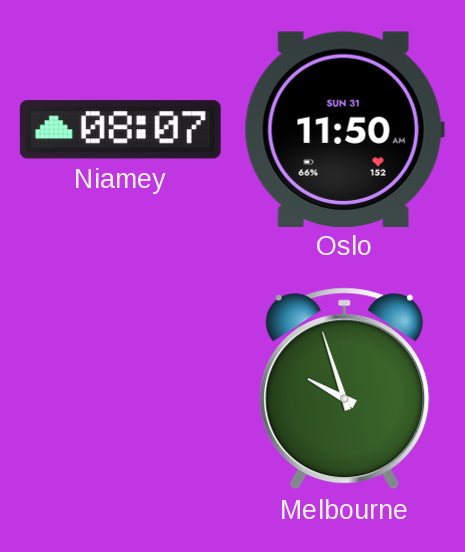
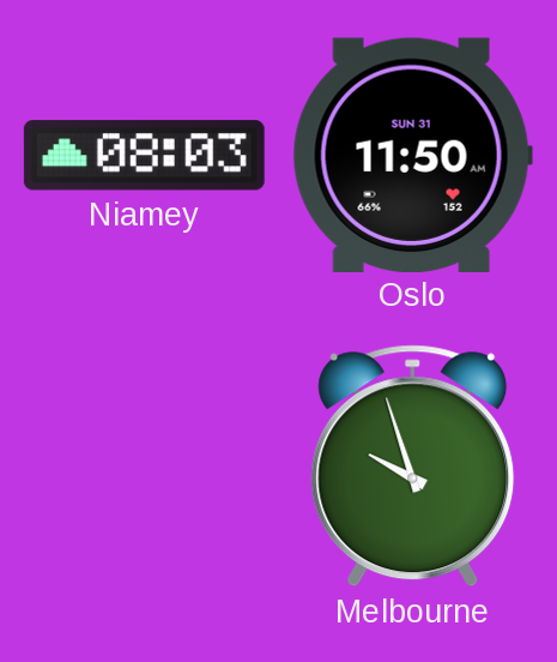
Niamey: 08:07 -> 08:03 (144, 156)
